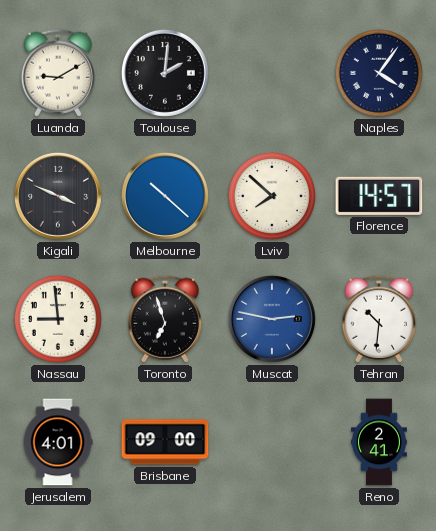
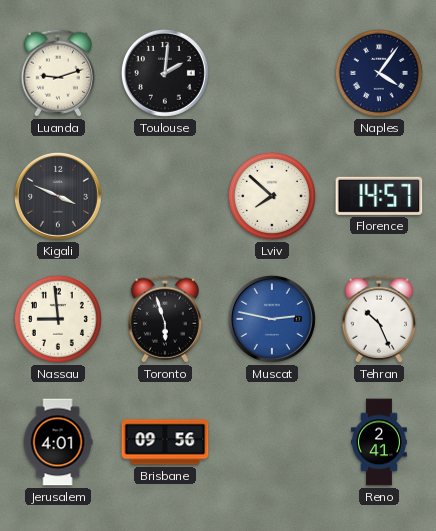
Luanda: 9:10 -> 9:12 (57, 73)
Melbourne: 10:22 -> none (165, 196)
Toronto: 6:57 -> 5:57 (164, 319)
Tehran: 10:31 -> 10:26 (378, 319)
Brisbane: 09:00 -> 09:56 (165, 442)
